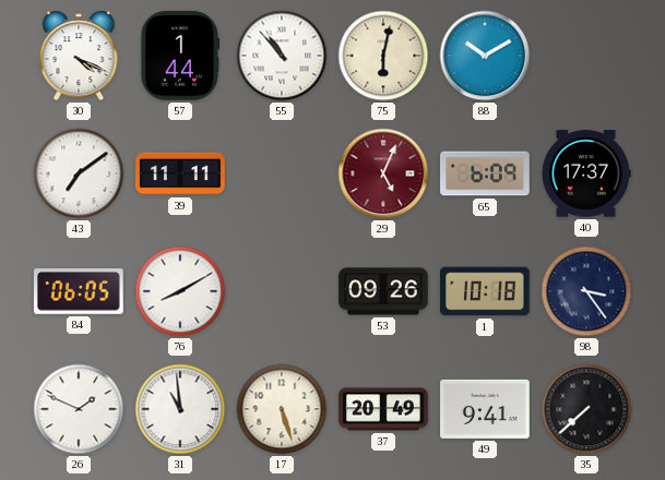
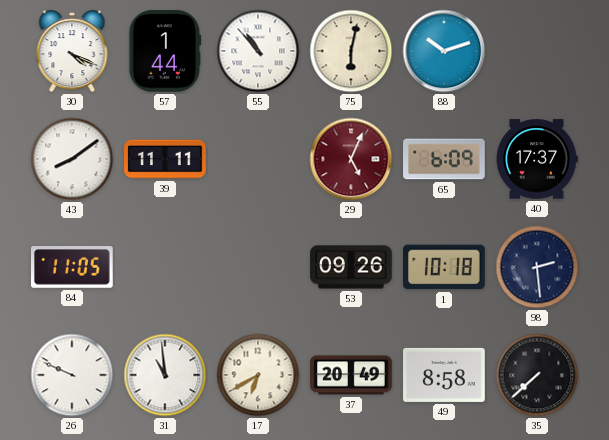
88: 10:10 -> 10:12 (444, 51)
43: 7:09 -> 8:09 (72, 159)
84: 06:05 -> 11:05 (73, 268)
76: 8:10 -> none (180, 291)
98: 3:24 -> 2:29 (537, 267)
26: 1:49 -> 9:49 (72, 375)
17: 5:27 -> 6:40 (258, 375)
49: 9:41 -> 8:58 (444, 375)
